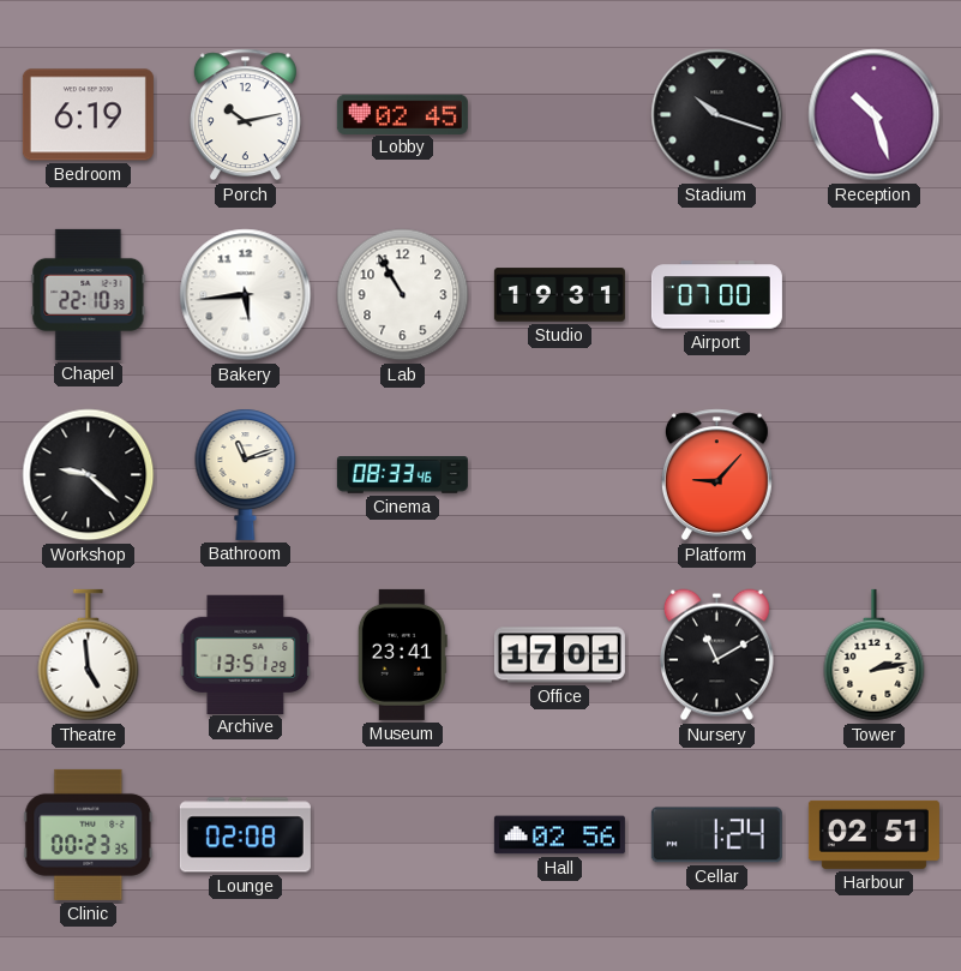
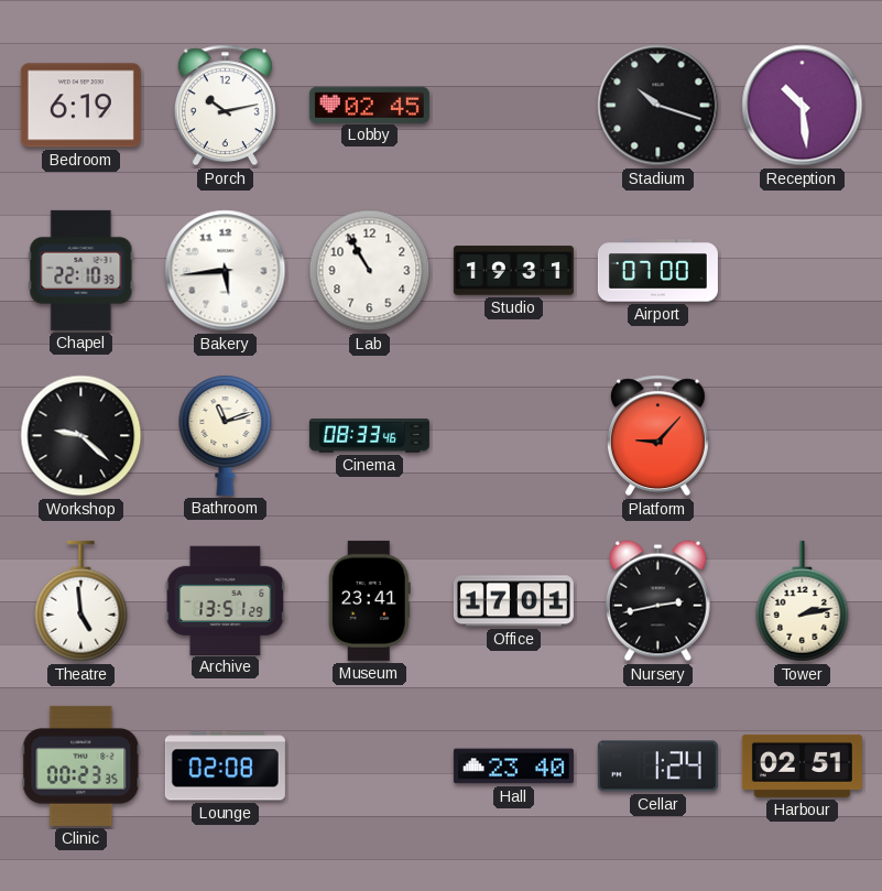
Reception: 10:27 -> 10:29 (803, 106)
Nursery: 11:10 -> 2:43 (657, 601)
Hall: 02:56 -> 23:40 (513, 767)
